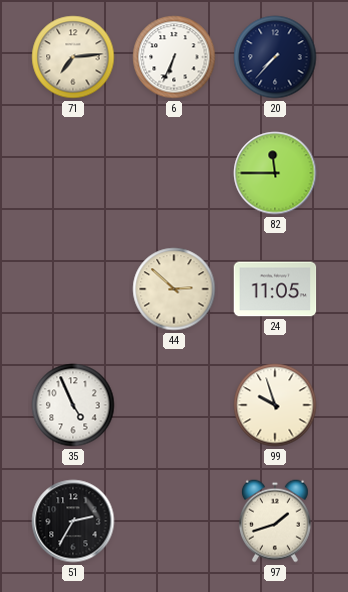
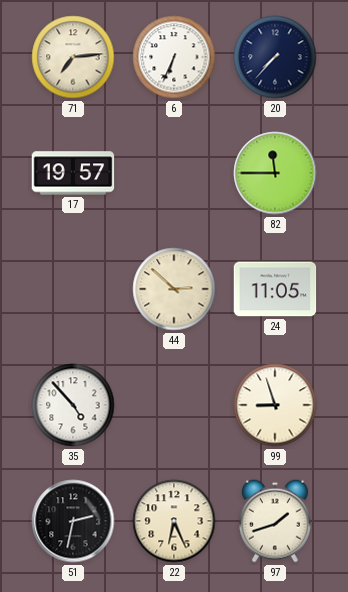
17: none -> 19:57 (73, 173)
35: 4:56 -> 4:53 (73, 405)
99: 9:57 -> 8:57 (275, 405)
51: 2:35 -> 2:32 (73, 521)
22: none -> 6:26 (174, 521)
